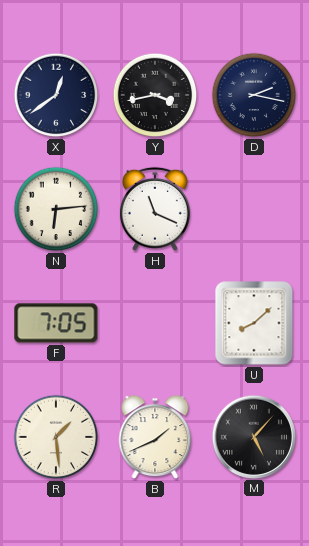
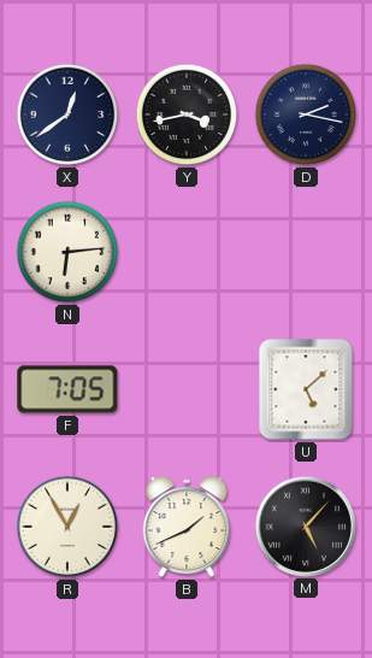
H: 11:19 -> none (155, 209)
U: 8:08 -> 5:08 (306, 389)
R: 1:29 -> 12:55 (67, 527)
